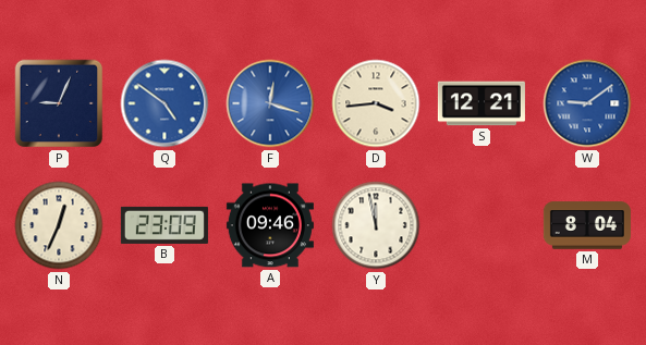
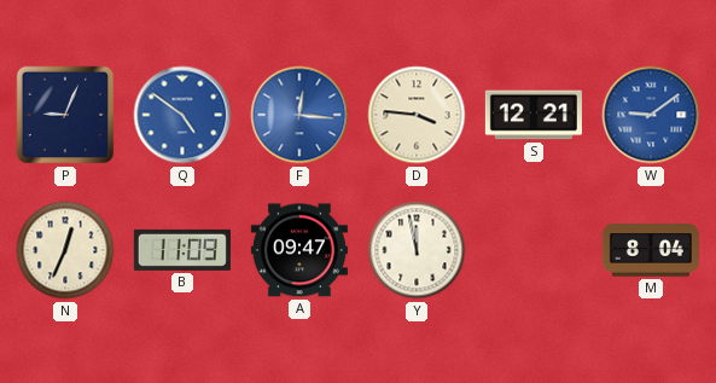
F: 12:18 -> 12:16 (299, 115)
D: 3:44 -> 3:46 (417, 115)
B: 23:09 -> 11:09 (182, 250)
A: 09:46 -> 09:47 (299, 250)
